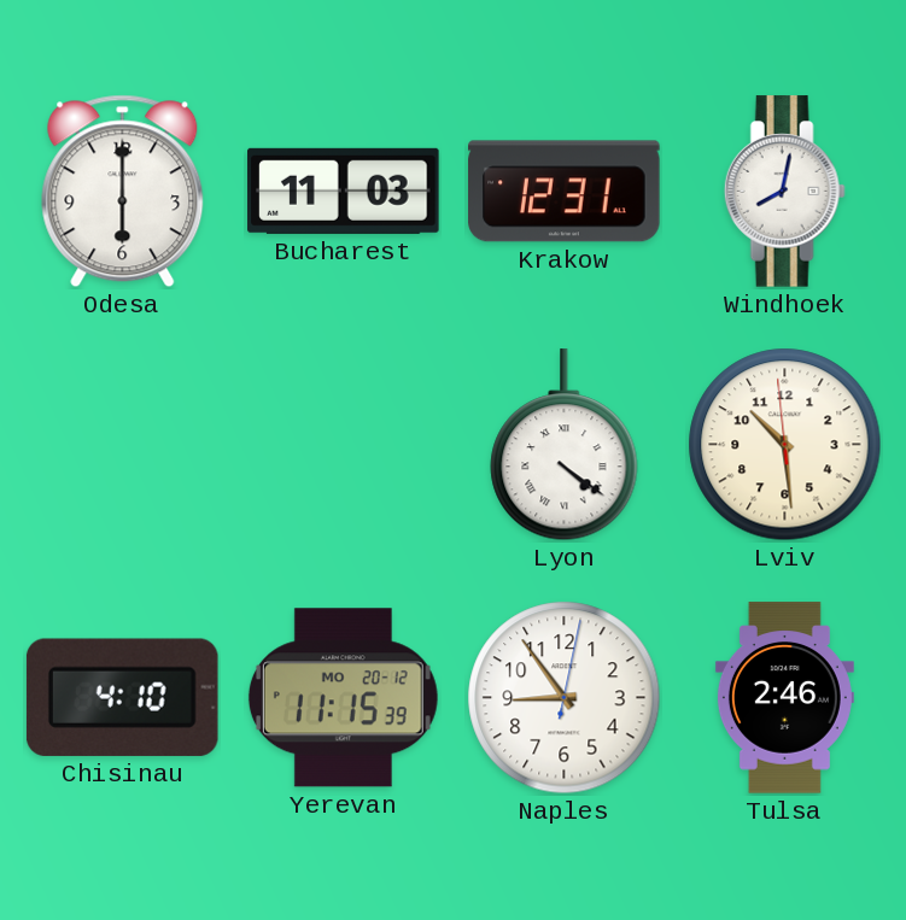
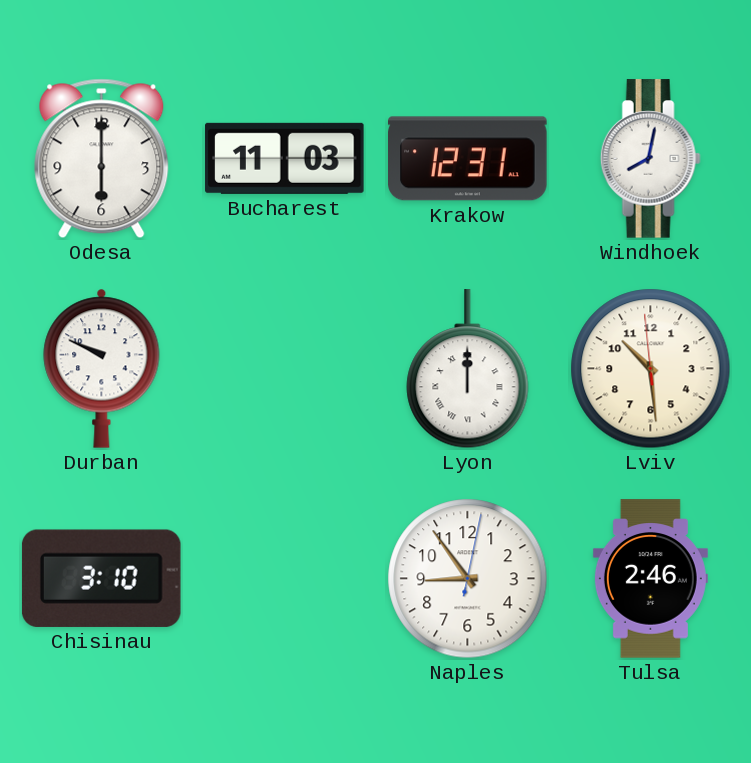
Durban: none -> 9:49 (102, 368)
Lyon: 4:21 -> 12:00 (468, 369)
Chisinau: 4:10 -> 3:10 (101, 578)
Yerevan: 11:15 -> none (343, 698)
